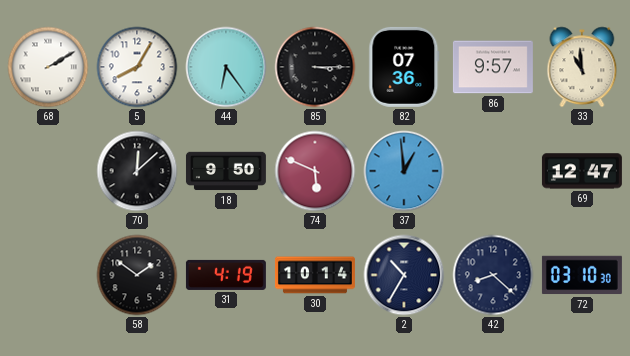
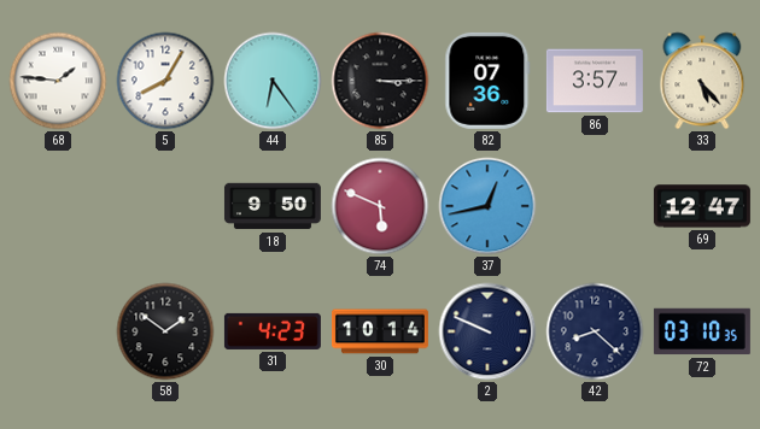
68: 2:10 -> 1:46 (58, 81)
86: 9:57 -> 3:57 (595, 81)
33: 10:59 -> 5:23 (702, 81)
70: 12:08 -> none (137, 171)
37: 12:59 -> 12:43 (487, 206)
31: 4:19 -> 4:23 (273, 331)
2: 10:35 -> 9:49 (487, 331)
72: 03:10:30 -> 03:10:35 (702, 331)
